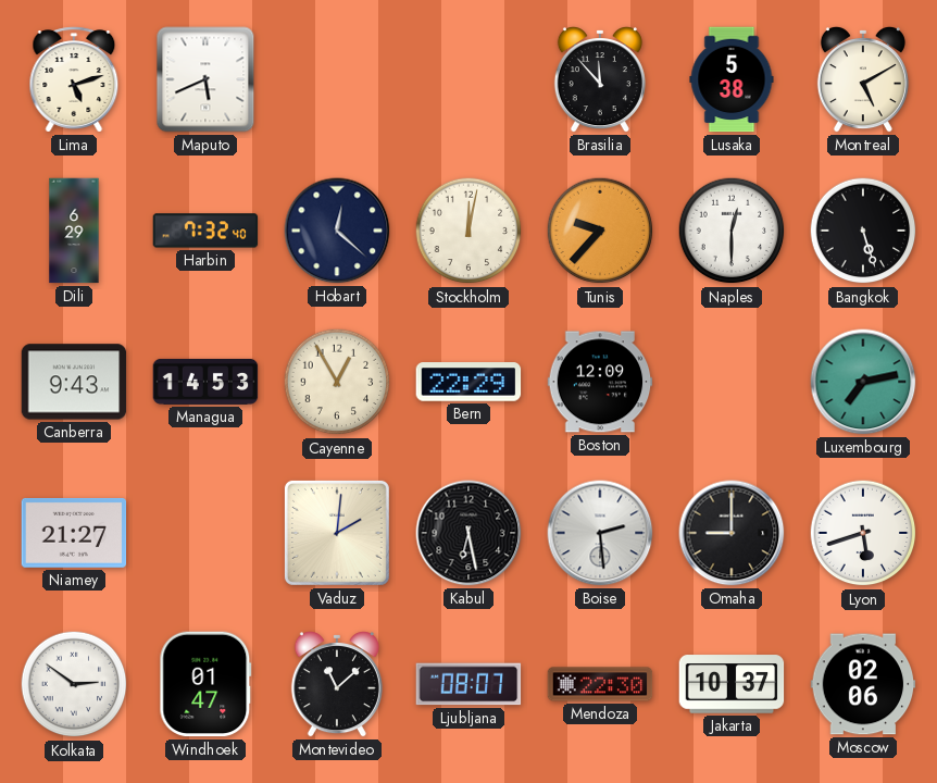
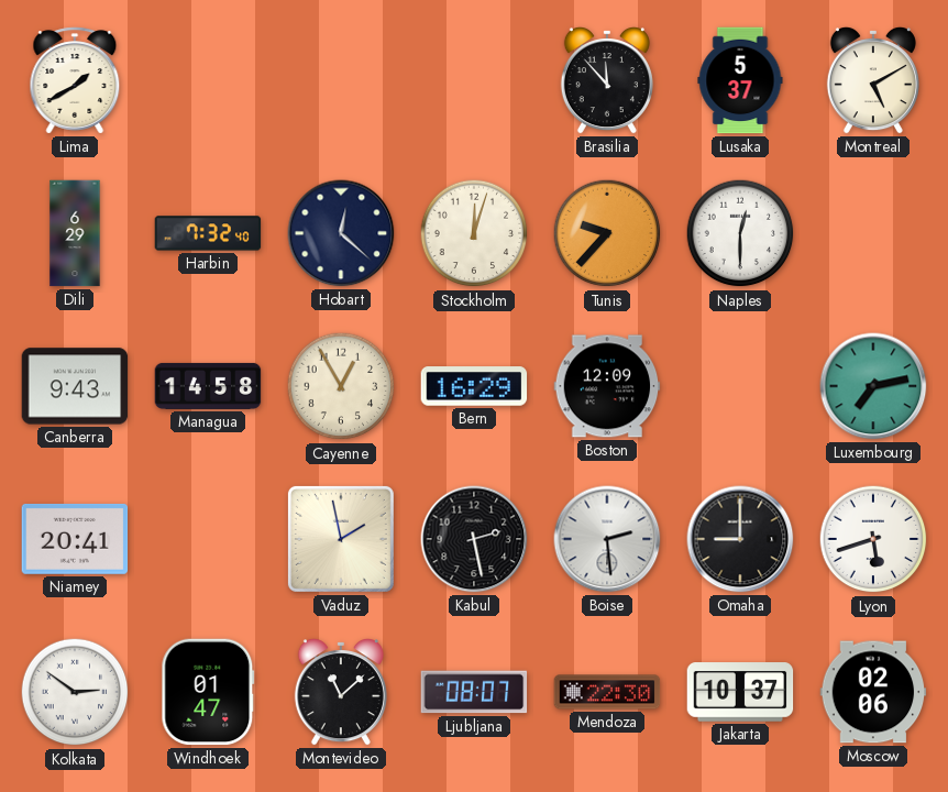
Lima: 5:12 -> 1:40 (75, 80)
Maputo: 5:41 -> none (205, 79)
Lusaka: 5:38 -> 5:37 (740, 80)
Stockholm: 12:02 -> 12:03 (474, 233)
Bangkok: 5:27 -> none (863, 231)
Managua: 14:53 -> 14:58 (208, 386)
Bern: 22:29 -> 16:29 (474, 386)
Niamey: 21:27 -> 20:41 (75, 539)
Vaduz: 2:01 -> 1:58 (341, 539)
Kabul: 6:28 -> 2:28 (474, 539)
